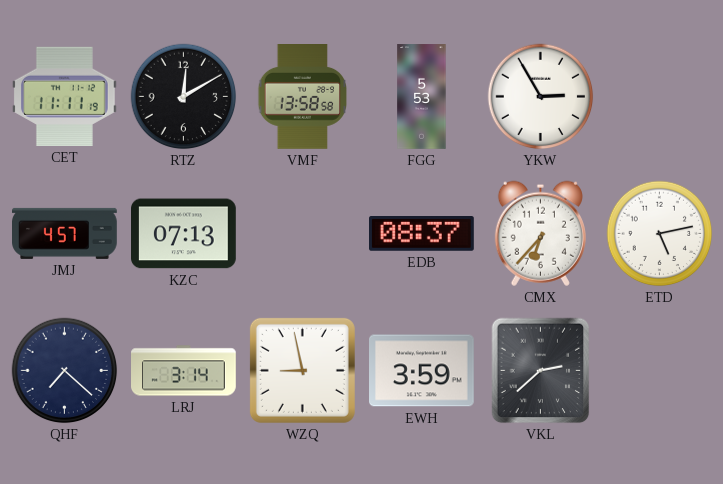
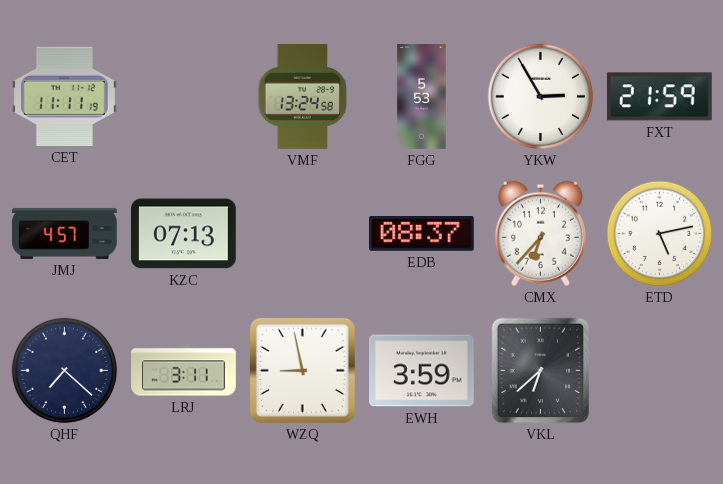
RTZ: 12:10 -> none (184, 97)
VMF: 13:58 -> 13:24 (302, 97)
FXT: none -> 21:59 (659, 97)
LRJ: 3:14 -> 3:11 (184, 371)
VKL: 2:38 -> 6:38 (541, 371)
